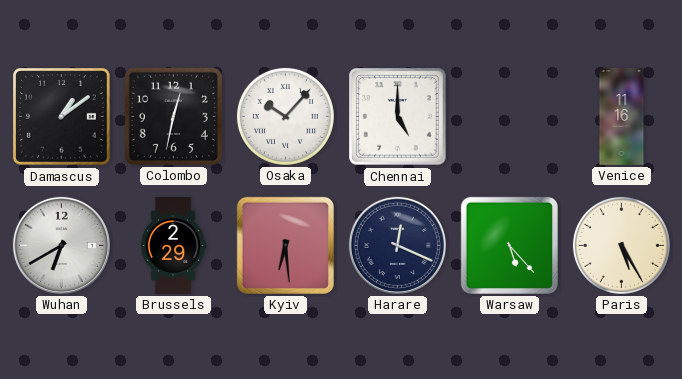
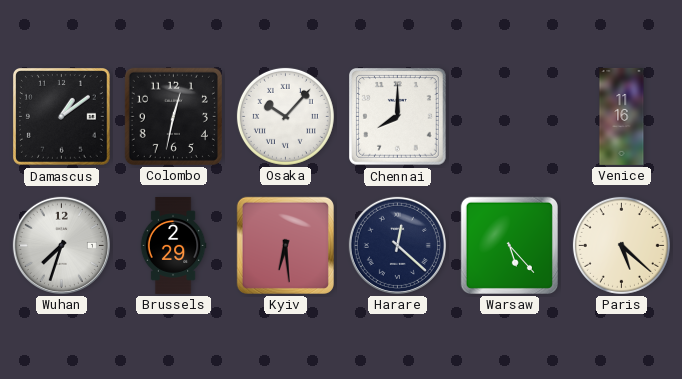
Chennai: 5:00 -> 8:00 (398, 117)
Wuhan: 6:40 -> 7:33 (61, 245)
Harare: 12:19 -> 12:22 (397, 245)
Paris: 5:25 -> 5:22 (621, 245)
